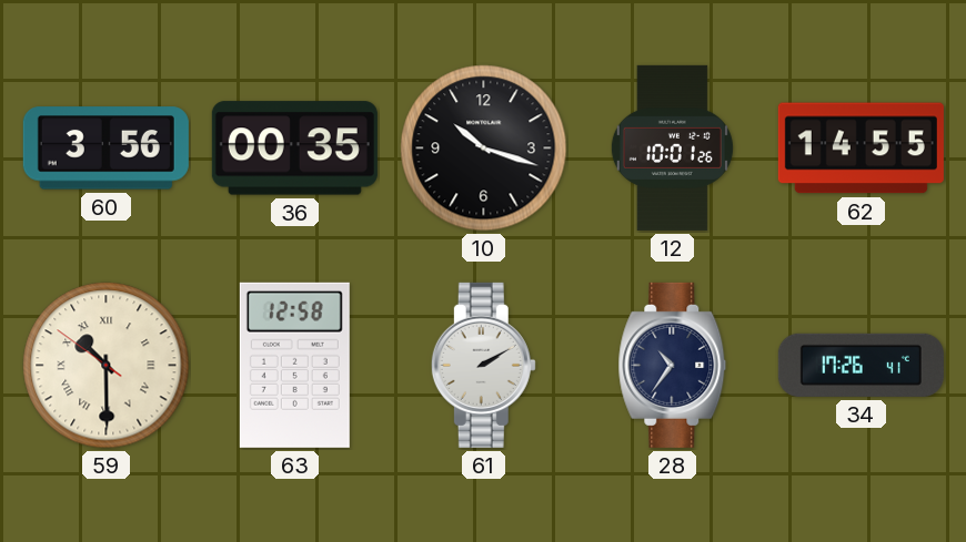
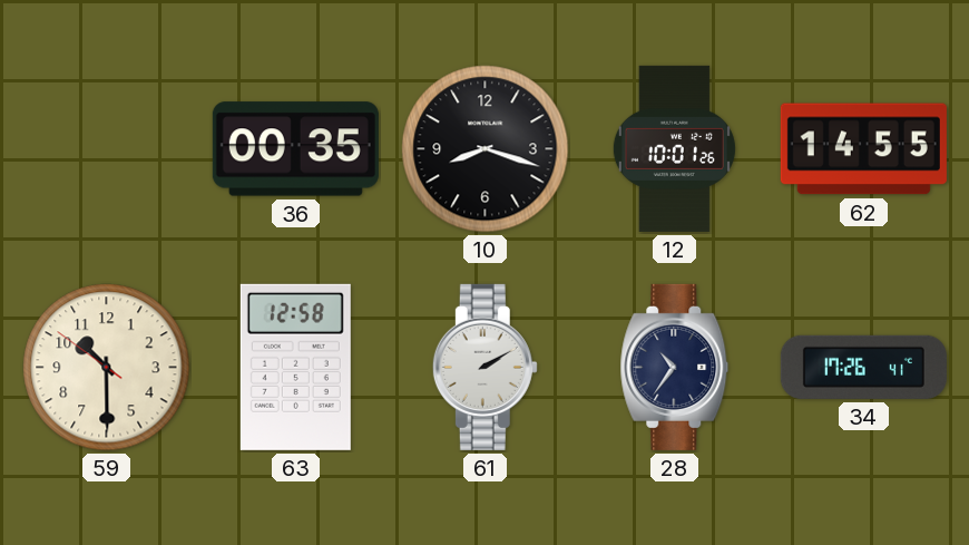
60: 3:56 -> none (105, 149)
10: 10:18 -> 8:18 (486, 149)
59 numerals: Roman -> Arabic (107, 368)
